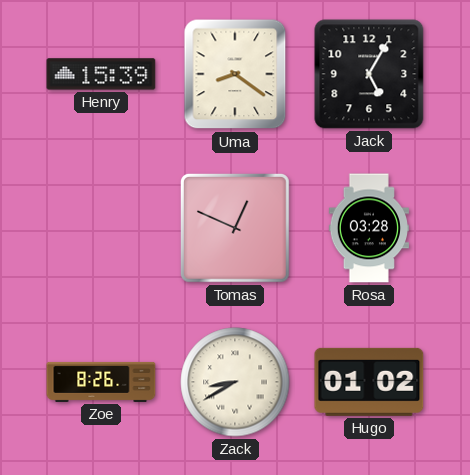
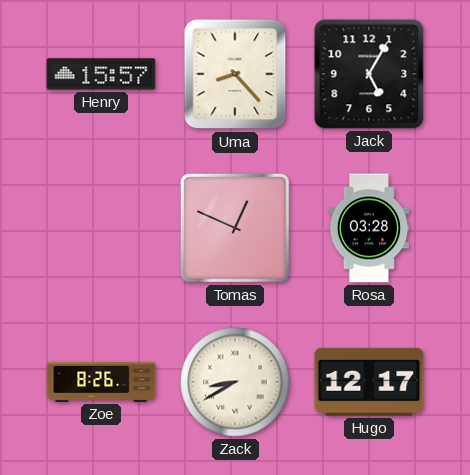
Henry: 15:39 -> 15:57 (101, 74)
Uma: 8:21 -> 8:23 (235, 74)
Hugo: 01:02 -> 12:17 (369, 382)
